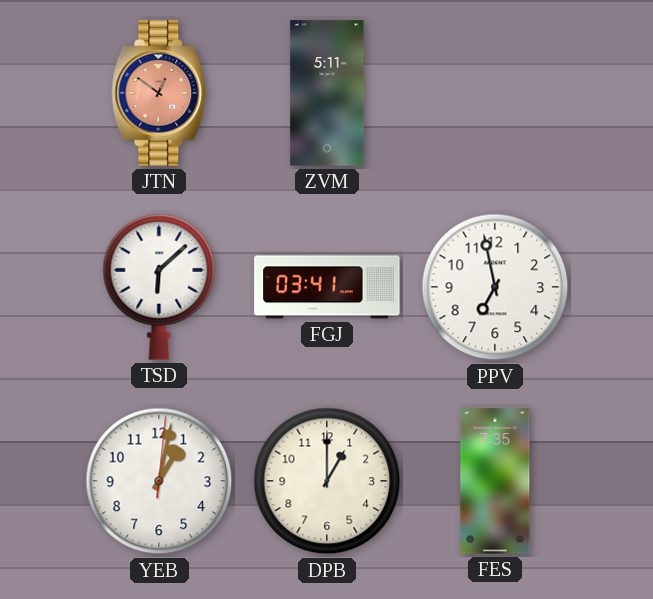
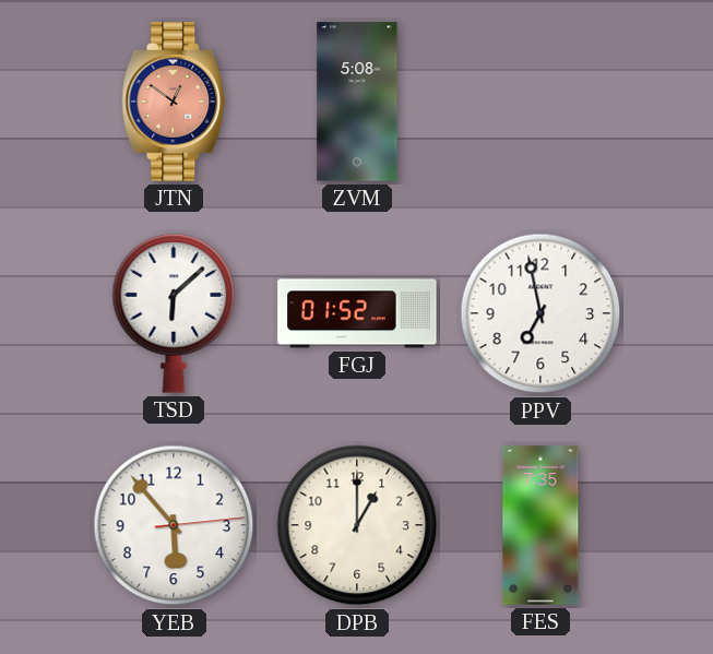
ZVM: 5:11 -> 5:08 (357, 102)
FGJ: 03:41 -> 01:52 (357, 313)
YEB: 1:02 -> 5:53 (174, 525)
